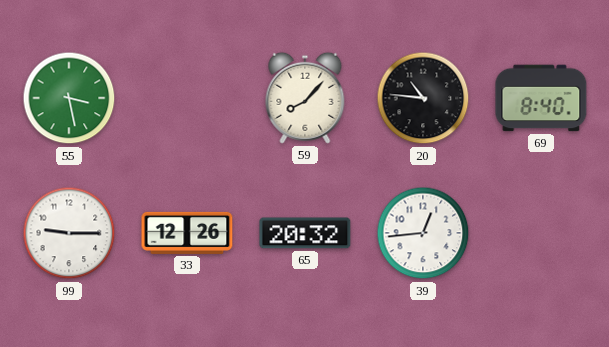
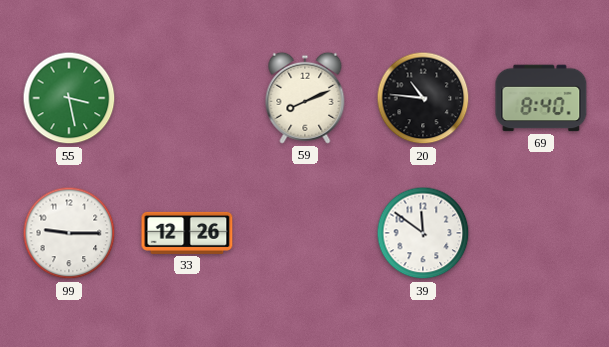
59: 8:07 -> 8:11 (305, 98)
65: 20:32 -> none (305, 233)
39: 12:44 -> 11:51 (423, 233)
